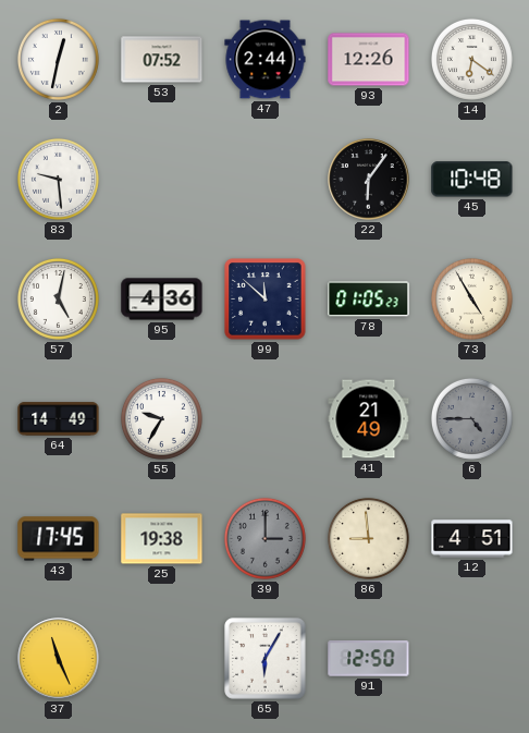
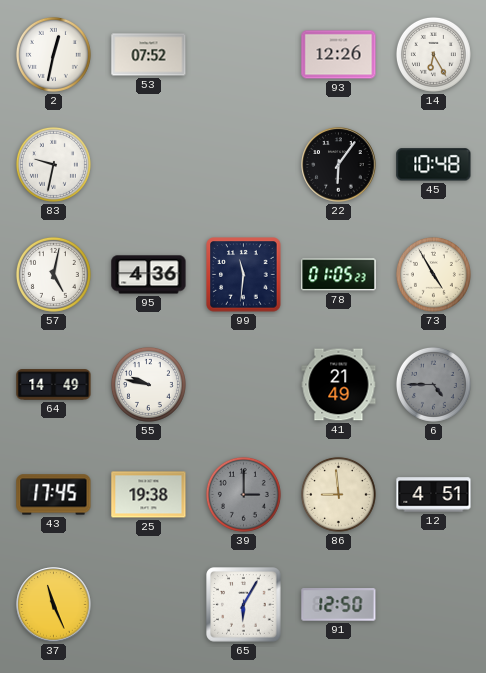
47: 2:44 -> none (266, 60)
14: 6:21 -> 6:25 (433, 54)
83: 9:29 -> 9:32 (53, 164)
99: 11:52 -> 11:31 (244, 275)
55: 9:35 -> 9:47 (148, 384)
